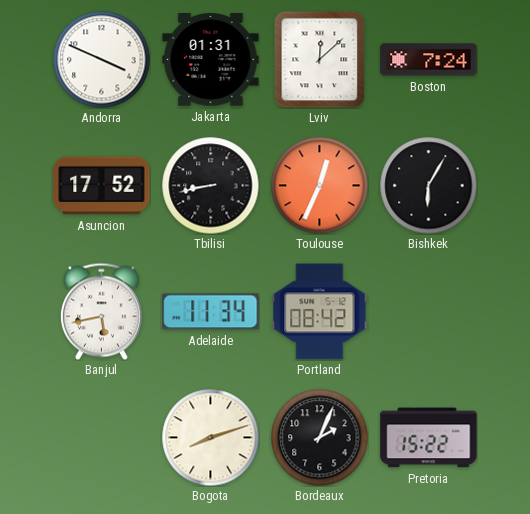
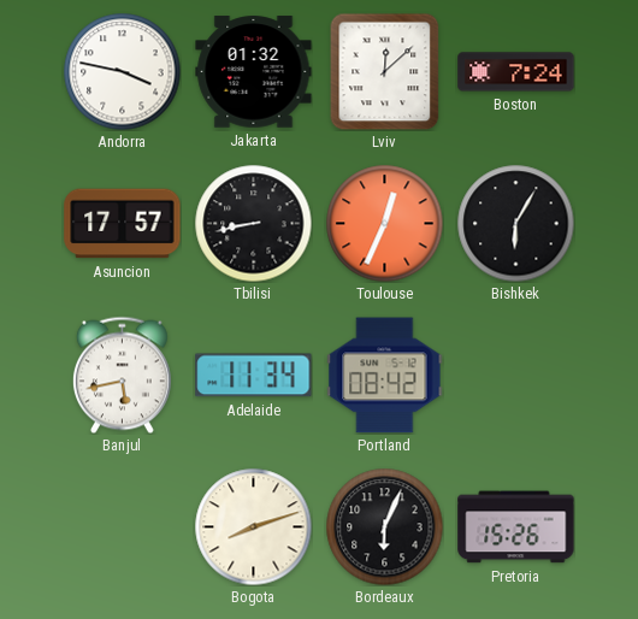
Andorra: 3:49 -> 3:47 (122, 71)
Jakarta: 01:31 -> 01:32 (254, 72)
Asuncion: 17:52 -> 17:57 (123, 224)
Bordeaux: 2:04 -> 6:04 (384, 526)
Pretoria: 15:22 -> 15:26 (516, 527)
